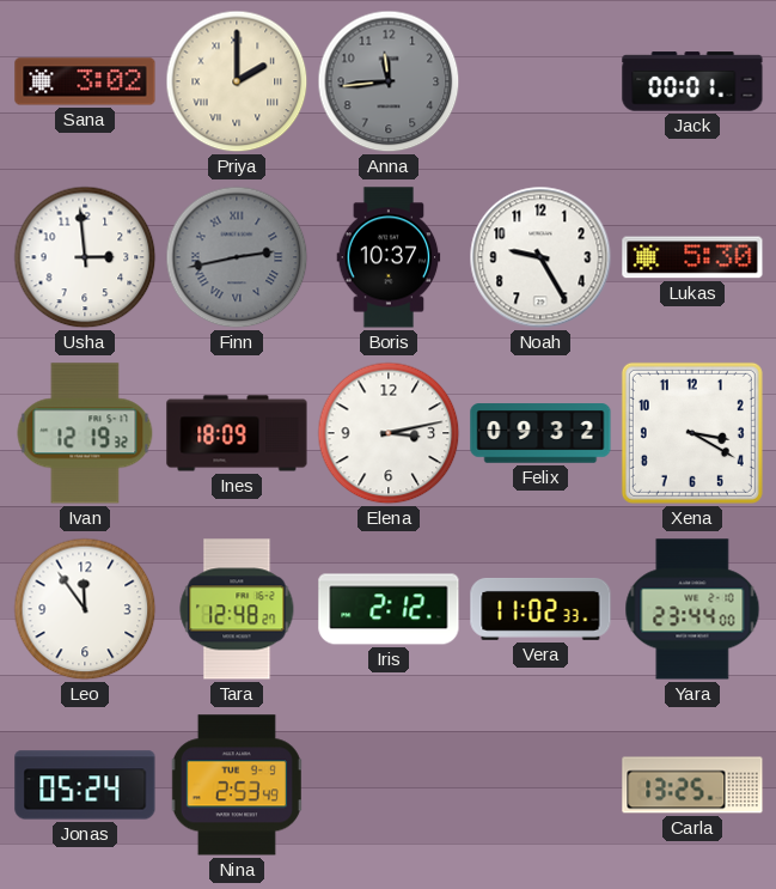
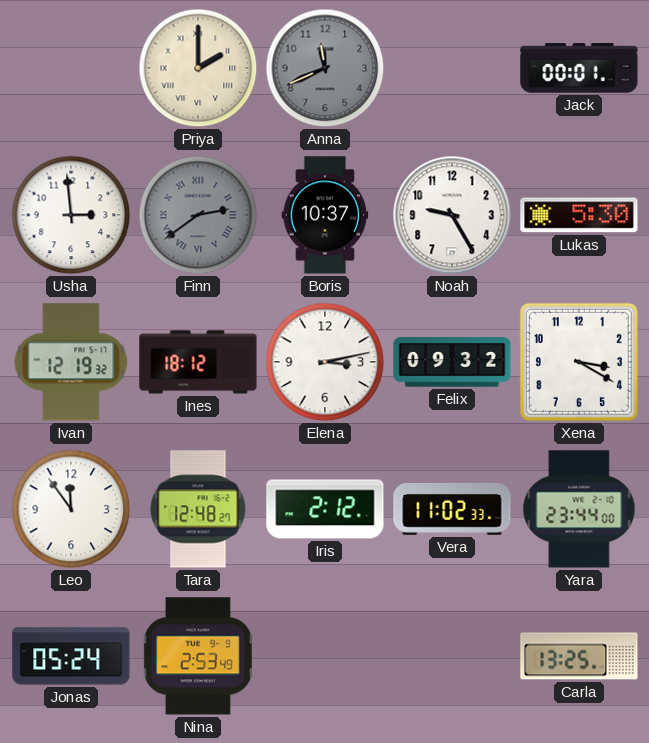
Sana: 3:02 -> none (85, 81)
Anna: 11:44 -> 11:41 (325, 68)
Finn: 2:43 -> 2:39 (198, 215)
Ines: 18:09 -> 18:12 (198, 362)
